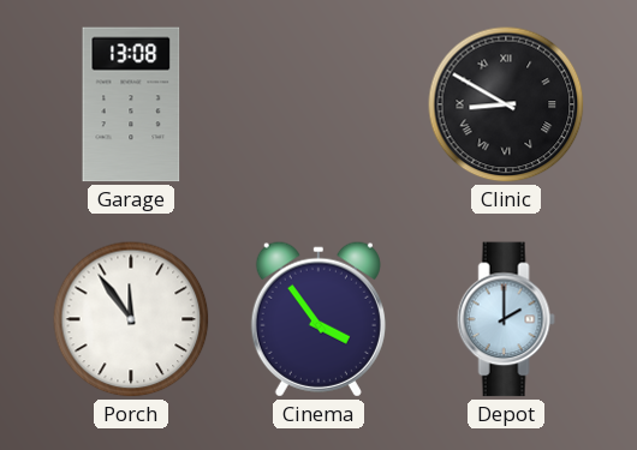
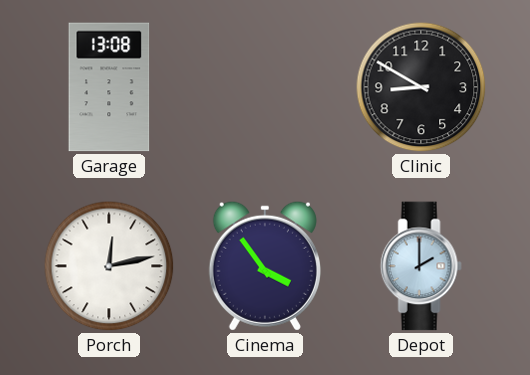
Clinic numerals: Roman -> Arabic (421, 87)
Porch: 11:54 -> 12:13 (109, 266)
